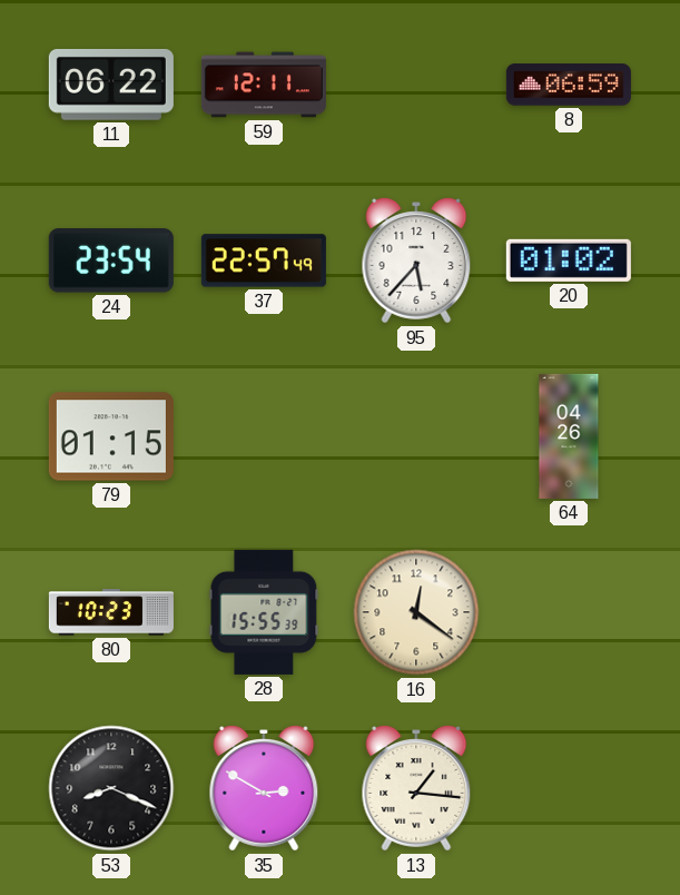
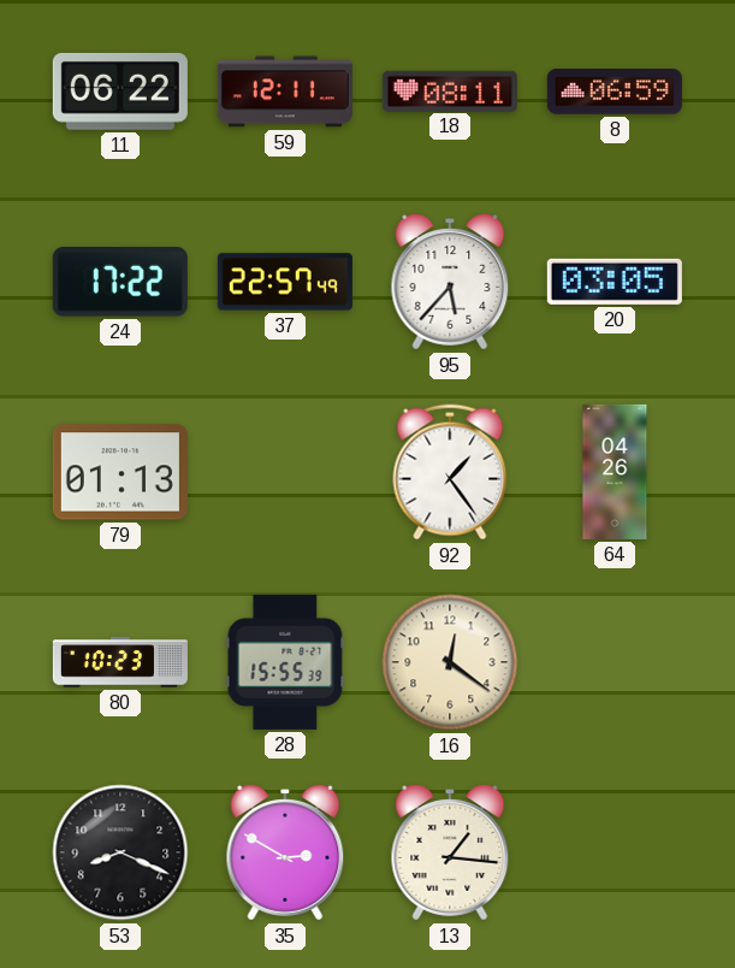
18: none -> 08:11 (450, 90)
24: 23:54 -> 17:22 (120, 282)
20: 01:02 -> 03:05 (615, 282)
79: 01:15 -> 01:13 (120, 472)
92: none -> 1:24 (450, 472)
